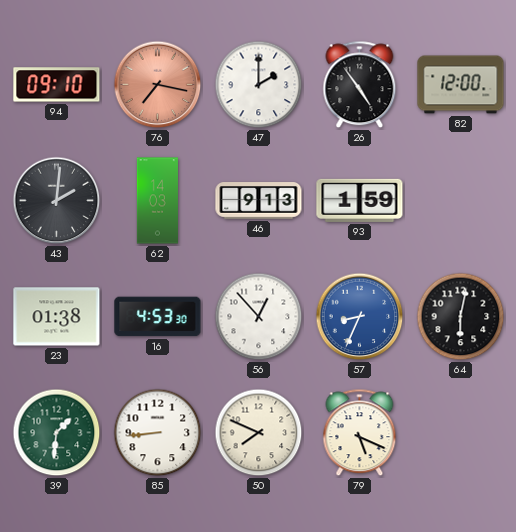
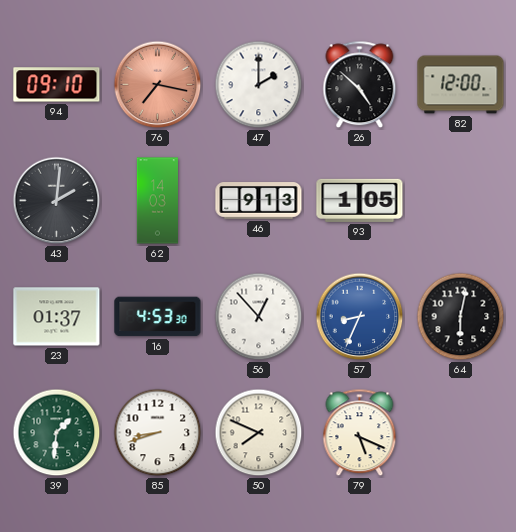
26: 4:54 -> 4:52 (360, 85)
93: 1:59 -> 1:05 (360, 200)
23: 01:38 -> 01:37 (57, 317)
85: 8:44 -> 8:42 (158, 433)
